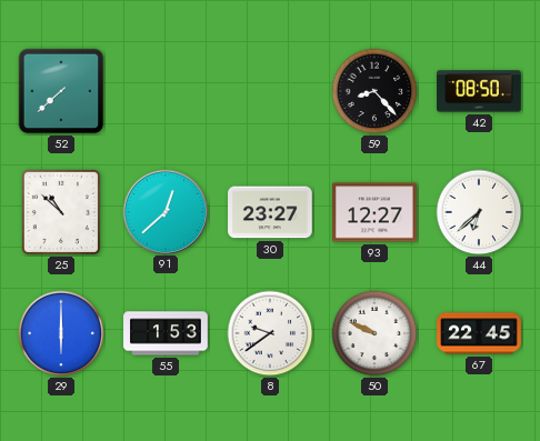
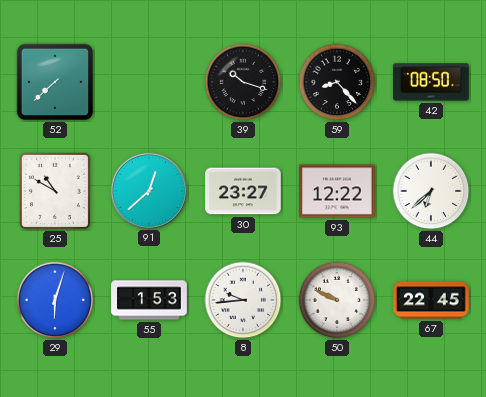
39: none -> 10:18 (243, 82)
25: 10:52 -> 10:50 (55, 191)
93: 12:27 -> 12:22 (337, 191)
29: 6:00 -> 6:03 (55, 300)
8: 9:39 -> 9:44 (243, 300)
